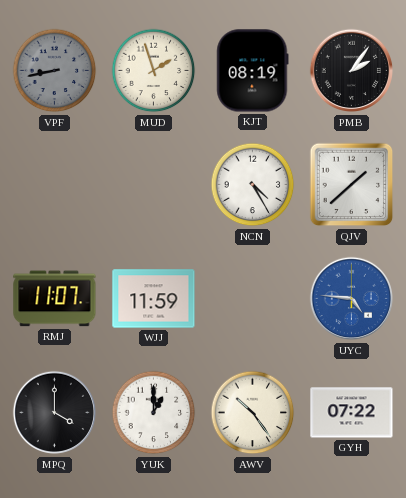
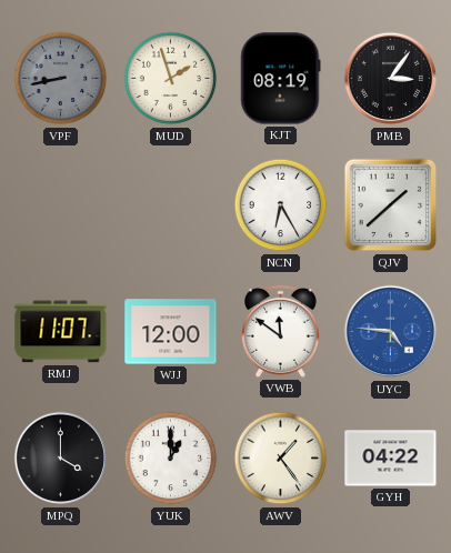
PMB: 2:06 -> 3:06 (391, 79)
NCN: 4:25 -> 6:25 (281, 205)
WJJ: 11:59 -> 12:00 (171, 332)
VWB: none -> 11:51 (280, 331)
AWV: 10:24 -> 1:24 (281, 459)
GYH: 07:22 -> 04:22 (391, 459)
